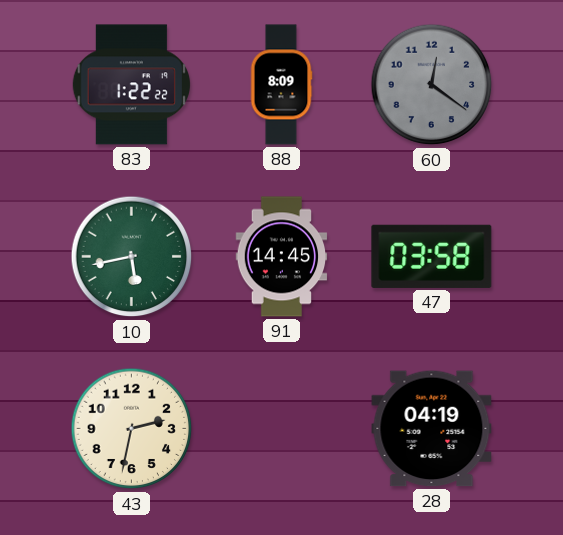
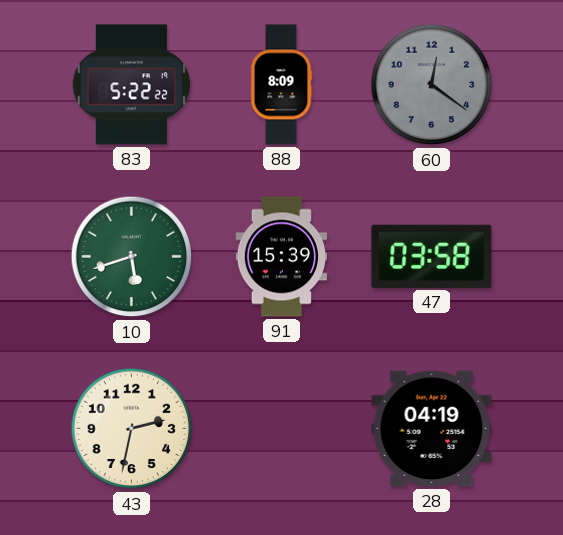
83: 1:22 -> 5:22 (131, 85)
10: 5:43 -> 5:42 (132, 257)
91: 14:45 -> 15:39 (282, 257)
